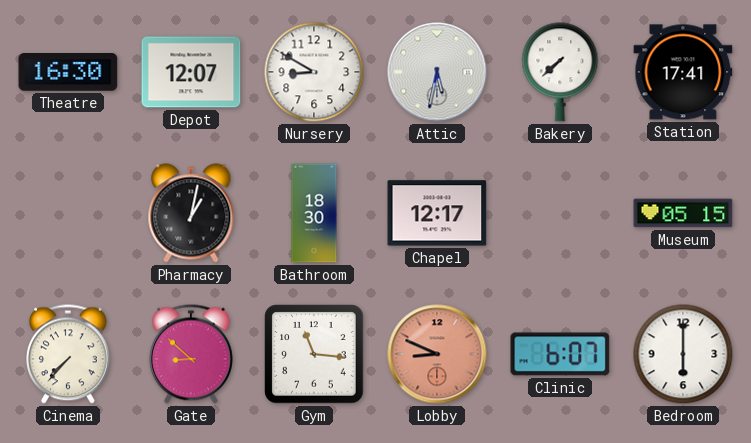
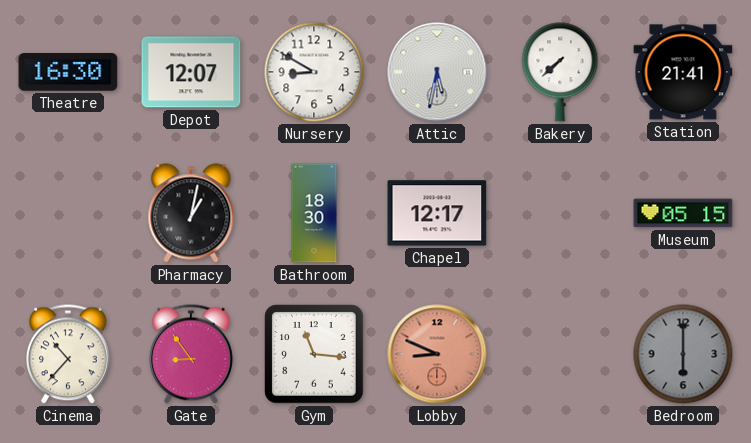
Station: 17:41 -> 21:41 (683, 72)
Cinema: 7:37 -> 10:37 (69, 354)
Gate: 8:52 -> 8:54 (192, 354)
Clinic: 6:07 -> none (560, 354)
Bedroom dial: white -> grey (683, 354)
